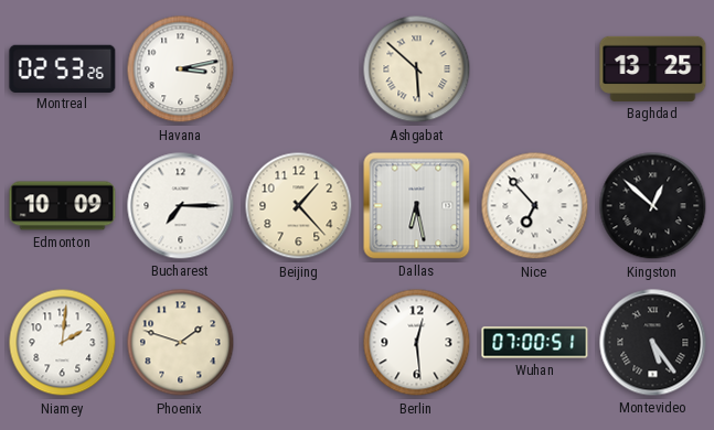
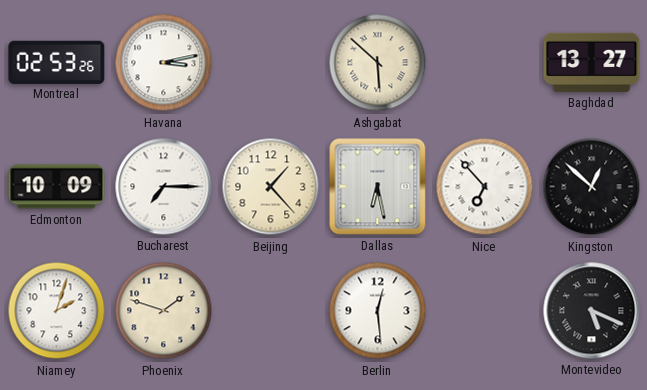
Baghdad: 13:25 -> 13:27 (592, 62)
Niamey: 2:01 -> 2:03 (57, 311)
Wuhan: 07:00 -> none (535, 343)
Montevideo: 5:24 -> 5:19 (592, 311)
